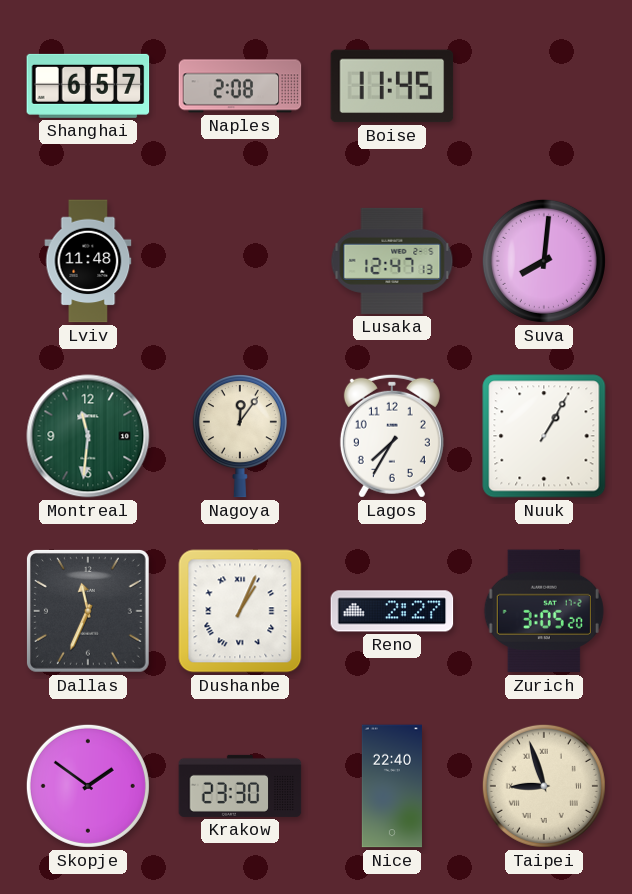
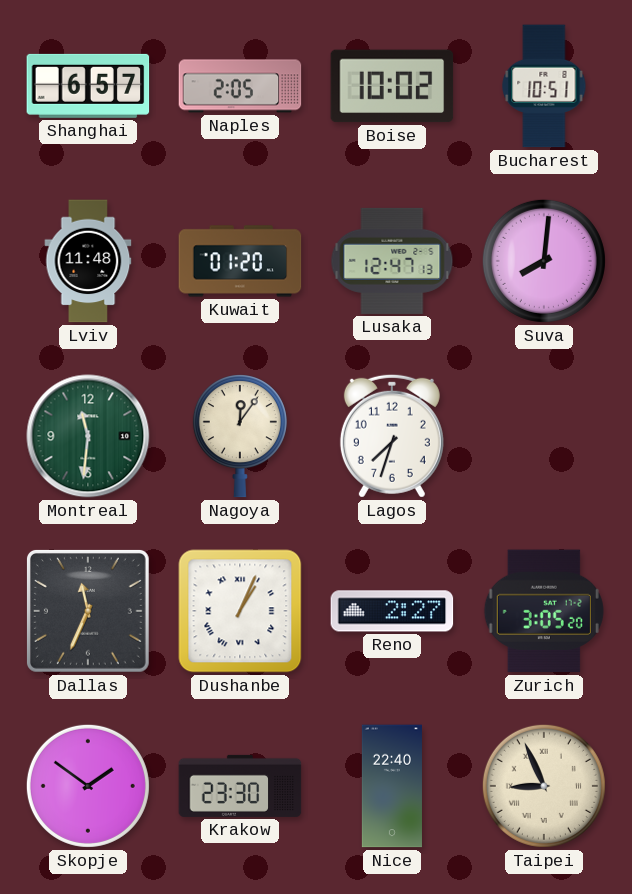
Naples: 2:08 -> 2:05 (240, 86)
Boise: 11:45 -> 10:02 (392, 86)
Bucharest: none -> 10:51 (544, 86)
Kuwait: none -> 01:20 (240, 261)
Lagos: 7:35 -> 7:33 (392, 436)
Nuuk: 1:05 -> none (544, 436)
Taipei: 8:57 -> 8:56 (544, 786)
